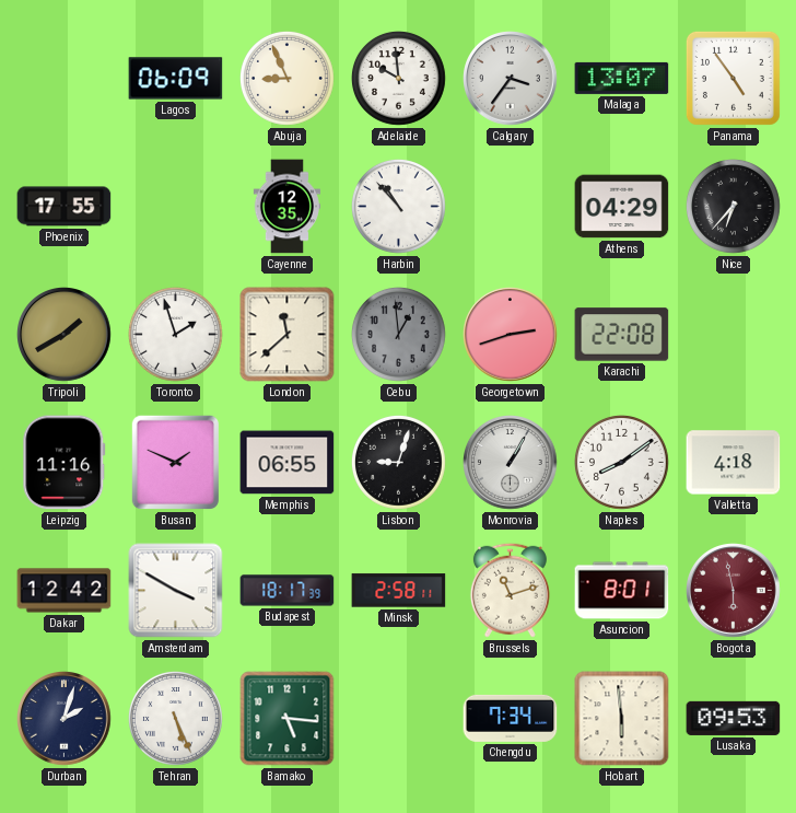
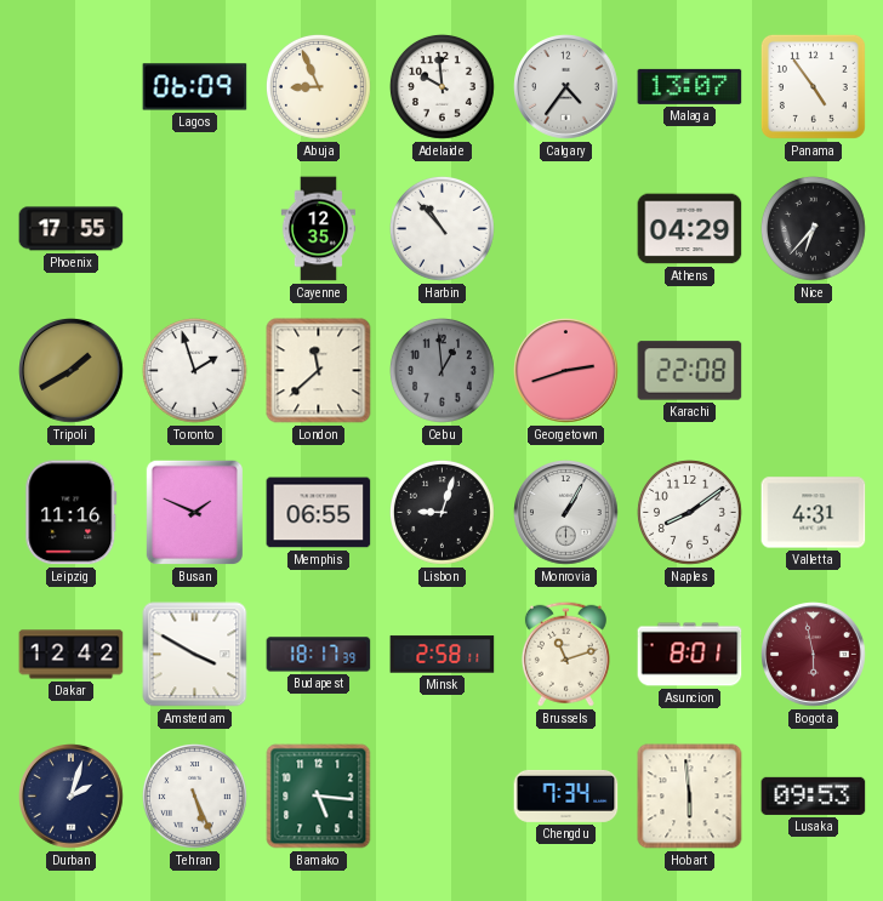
Calgary: 3:36 -> 4:36 (566, 87)
Valletta: 4:18 -> 4:31 (814, 513)
